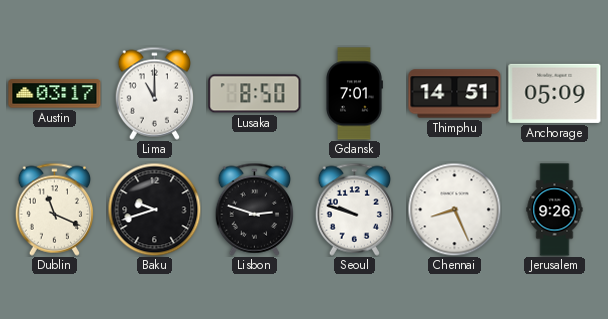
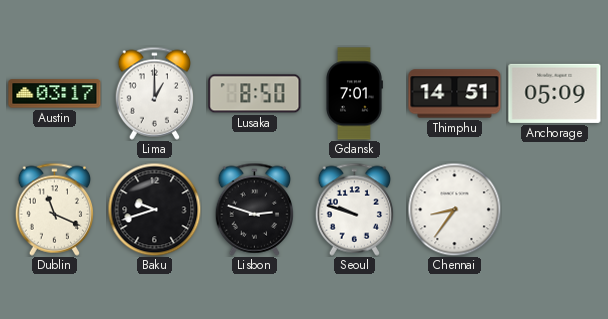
Lima: 11:00 -> 1:00 (154, 93)
Chennai: 8:26 -> 8:36 (454, 209)
Jerusalem: 9:26 -> none (555, 210)
